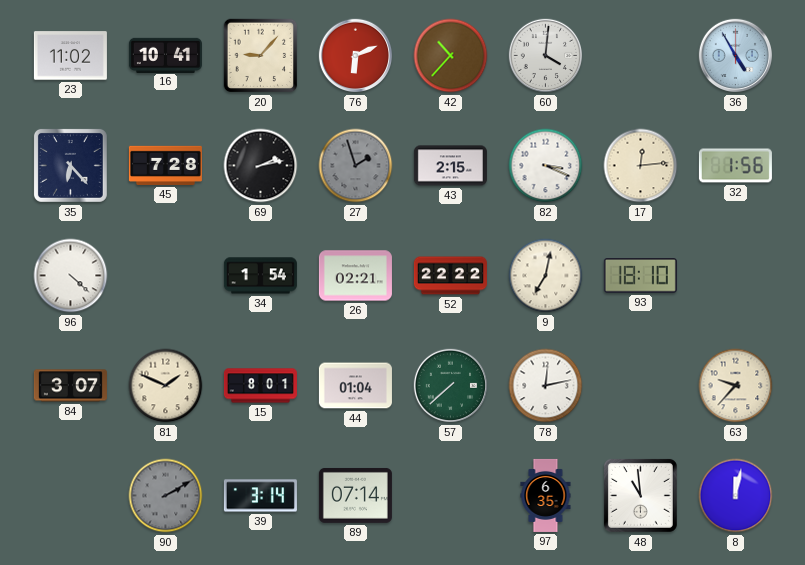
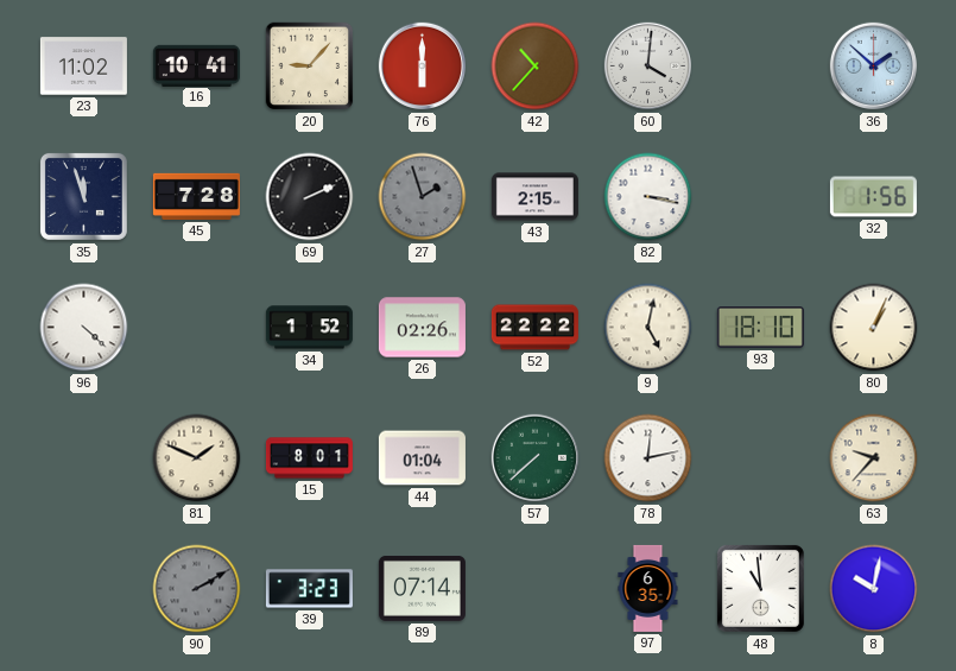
76: 6:11 -> 6:00 (423, 67)
36: 4:55 -> 1:52 (874, 67)
35: 6:23 -> 11:57 (83, 196)
69: 2:13 -> 2:11 (310, 197)
82: 3:19 -> 3:17 (648, 197)
17: 12:14 -> none (641, 166)
34: 1:54 -> 1:52 (309, 328)
26: 02:21 -> 02:26 (422, 328)
9: 7:02 -> 5:02 (648, 328)
80: none -> 1:04 (874, 328)
84: 3:07 -> none (70, 386)
39: 3:14 -> 3:23 (309, 589)
8: 12:02 -> 10:02 (874, 589)
